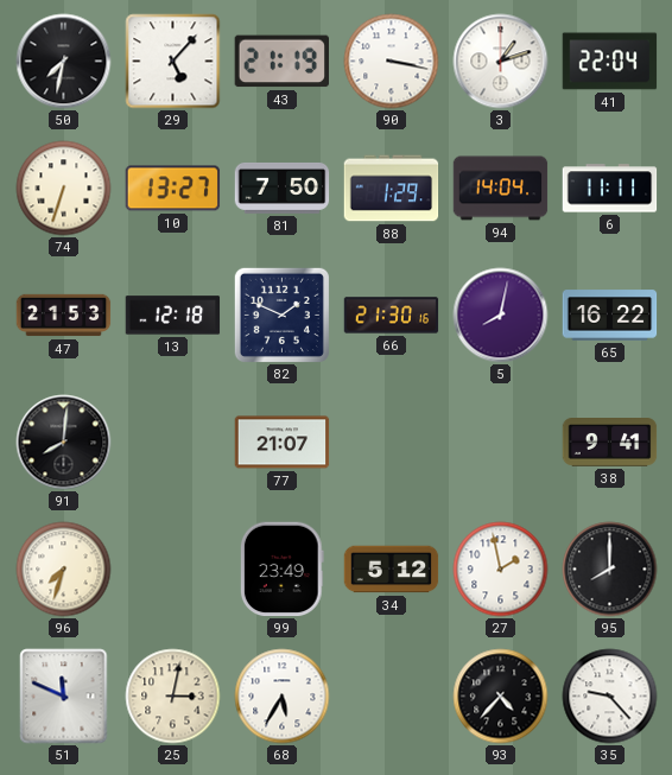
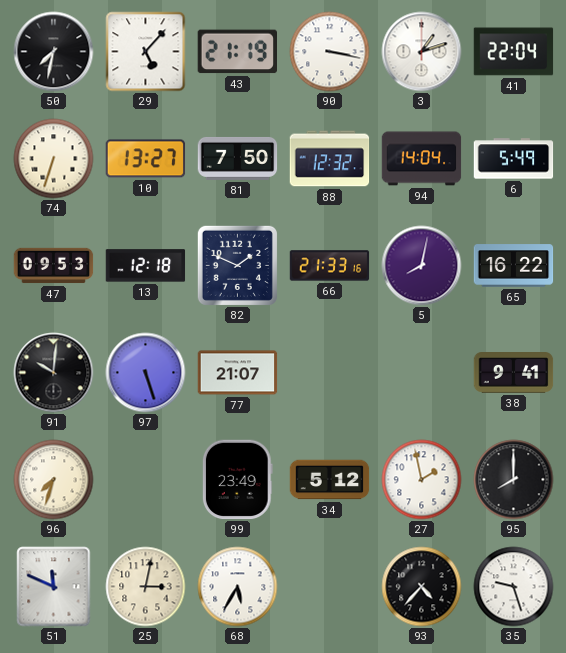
88: 1:29 -> 12:32 (330, 159)
6: 11:11 -> 5:49 (514, 159)
47: 21:53 -> 09:53 (54, 266)
66: 21:30 -> 21:33 (330, 266)
91: 8:01 -> 10:01 (54, 373)
97: none -> 5:27 (146, 373)
35: 9:23 -> 9:27 (514, 587)
